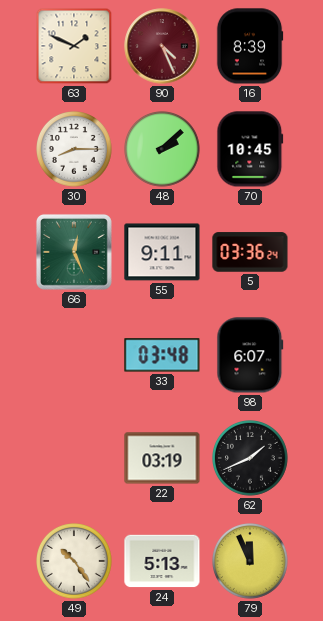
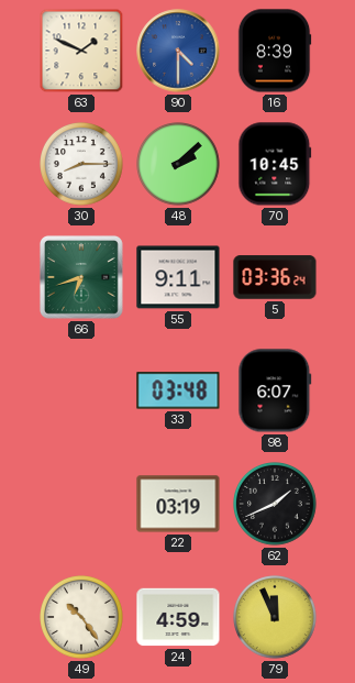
90: 4:26 -> 4:30 (178, 51)
90 dial: burgundy -> blue (178, 51)
66: 12:26 -> 6:42 (81, 277)
24: 5:13 -> 4:59 (178, 617)
